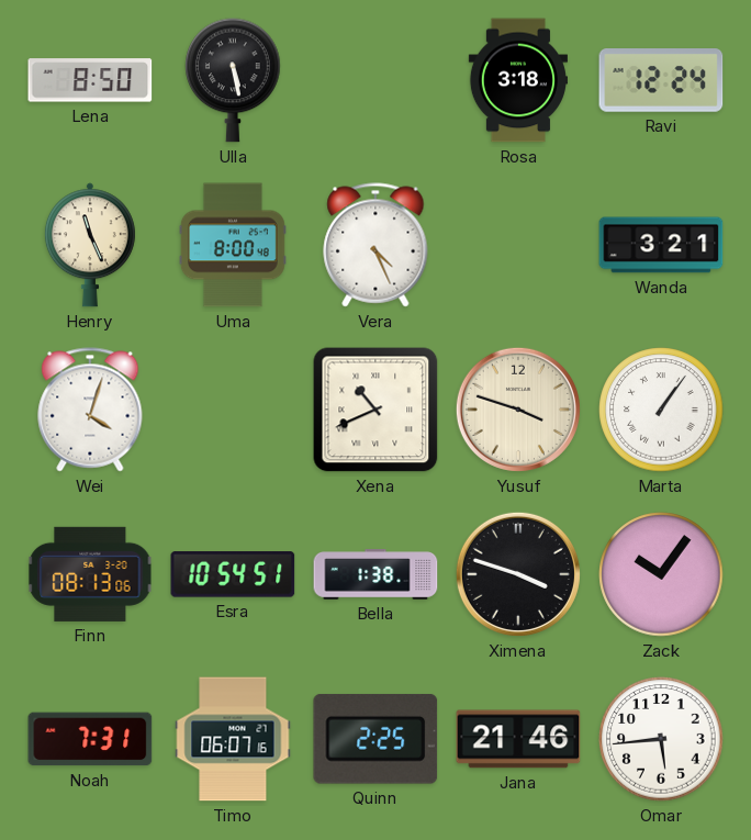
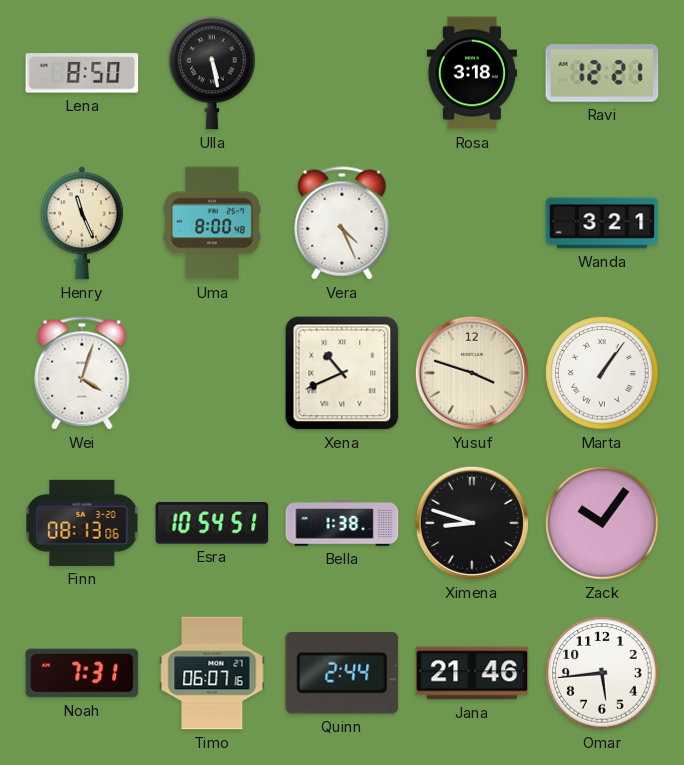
Ravi: 12:24 -> 12:21 (602, 73)
Ximena: 3:48 -> 8:48 (472, 523)
Quinn: 2:25 -> 2:44 (342, 673)
